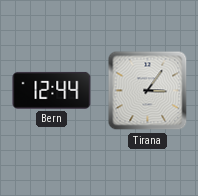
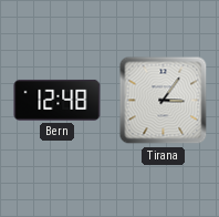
Bern: 12:44 -> 12:48 (58, 100)
